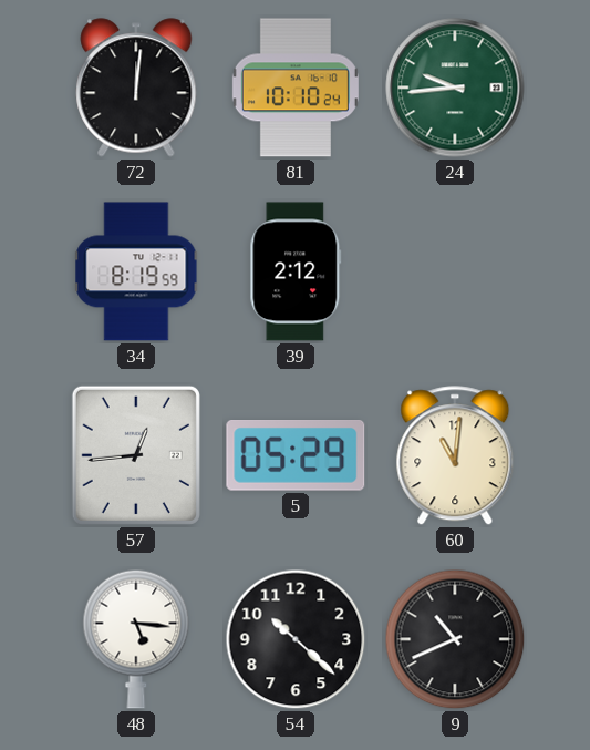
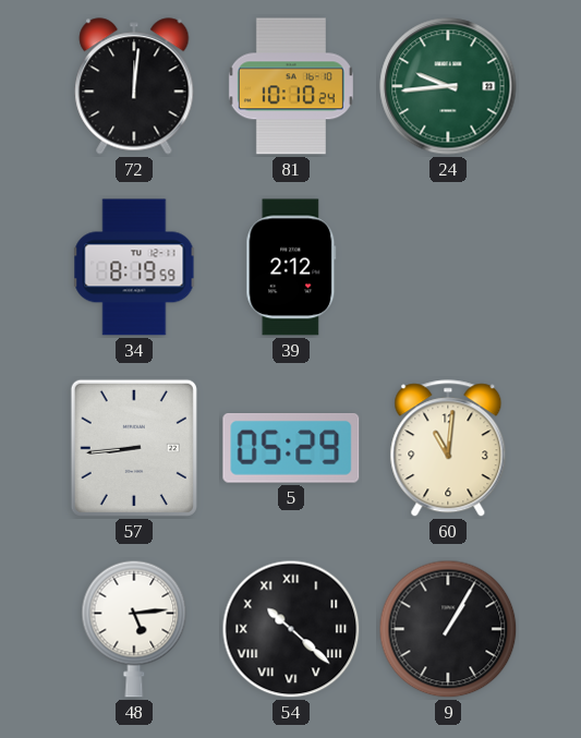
57: 12:44 -> 8:44 (134, 448)
48: 5:16 -> 5:14 (134, 629)
54 numerals: Arabic -> Roman (291, 629)
9: 10:41 -> 1:05 (448, 629)
